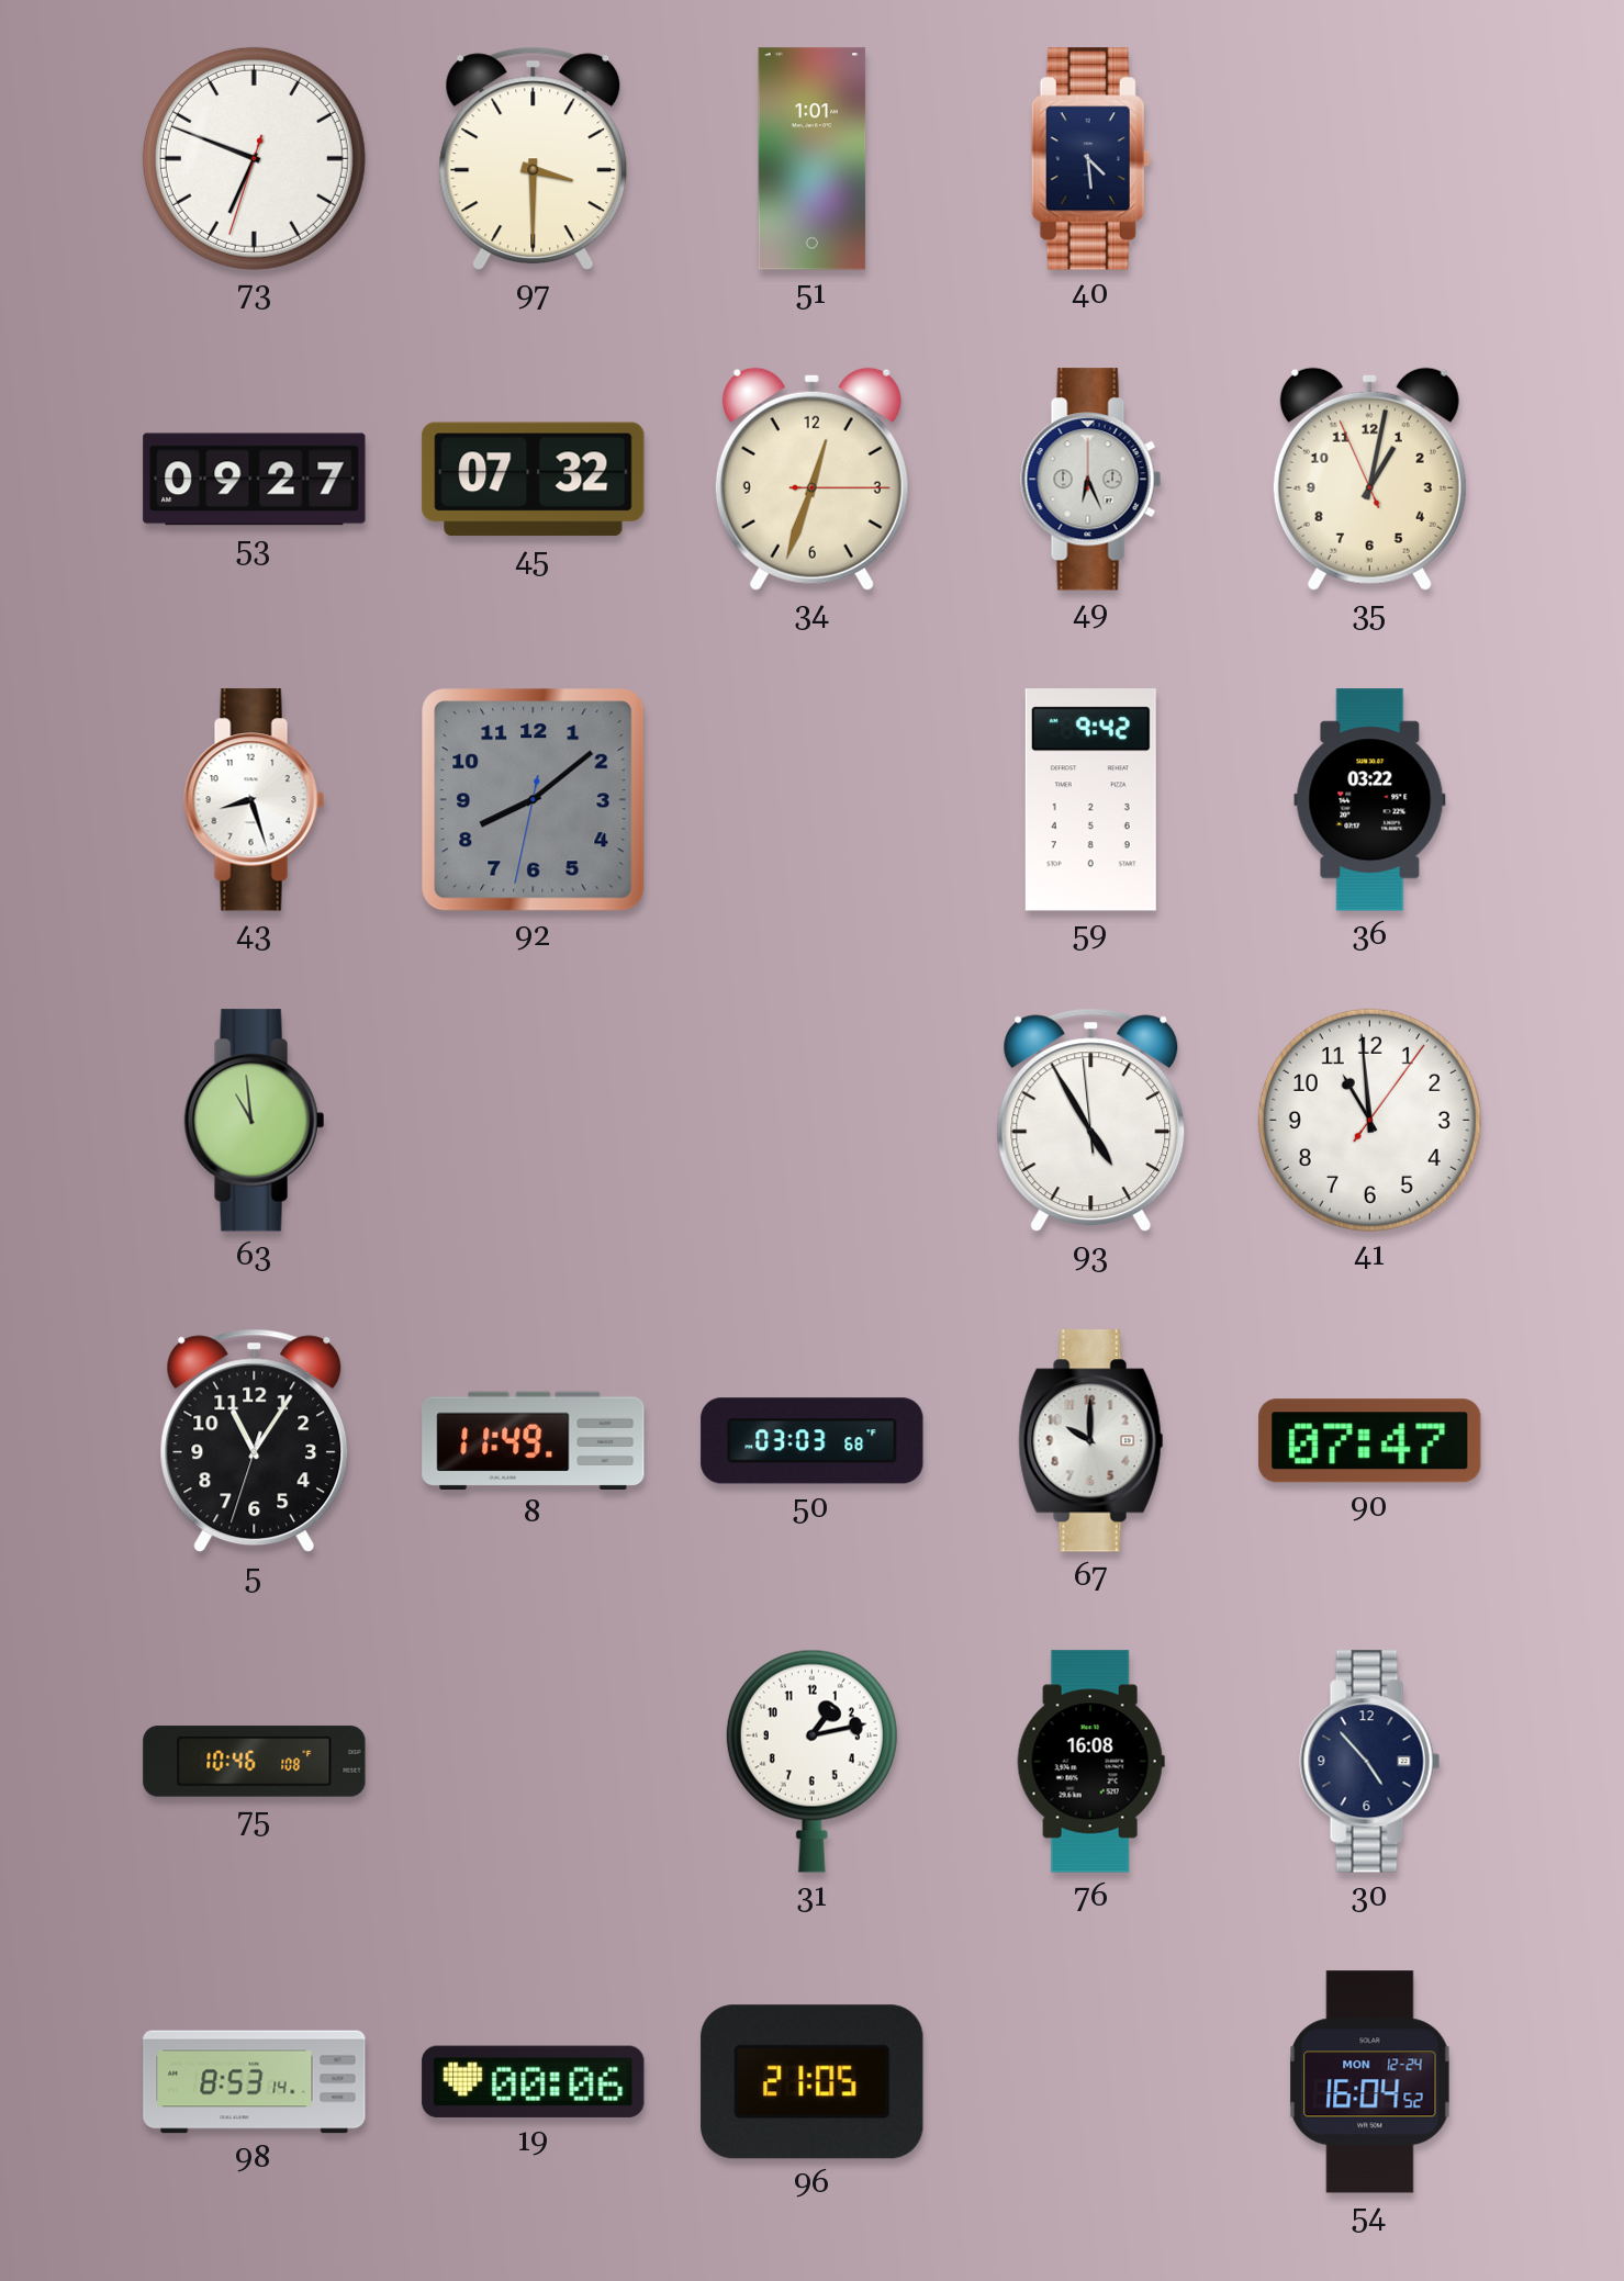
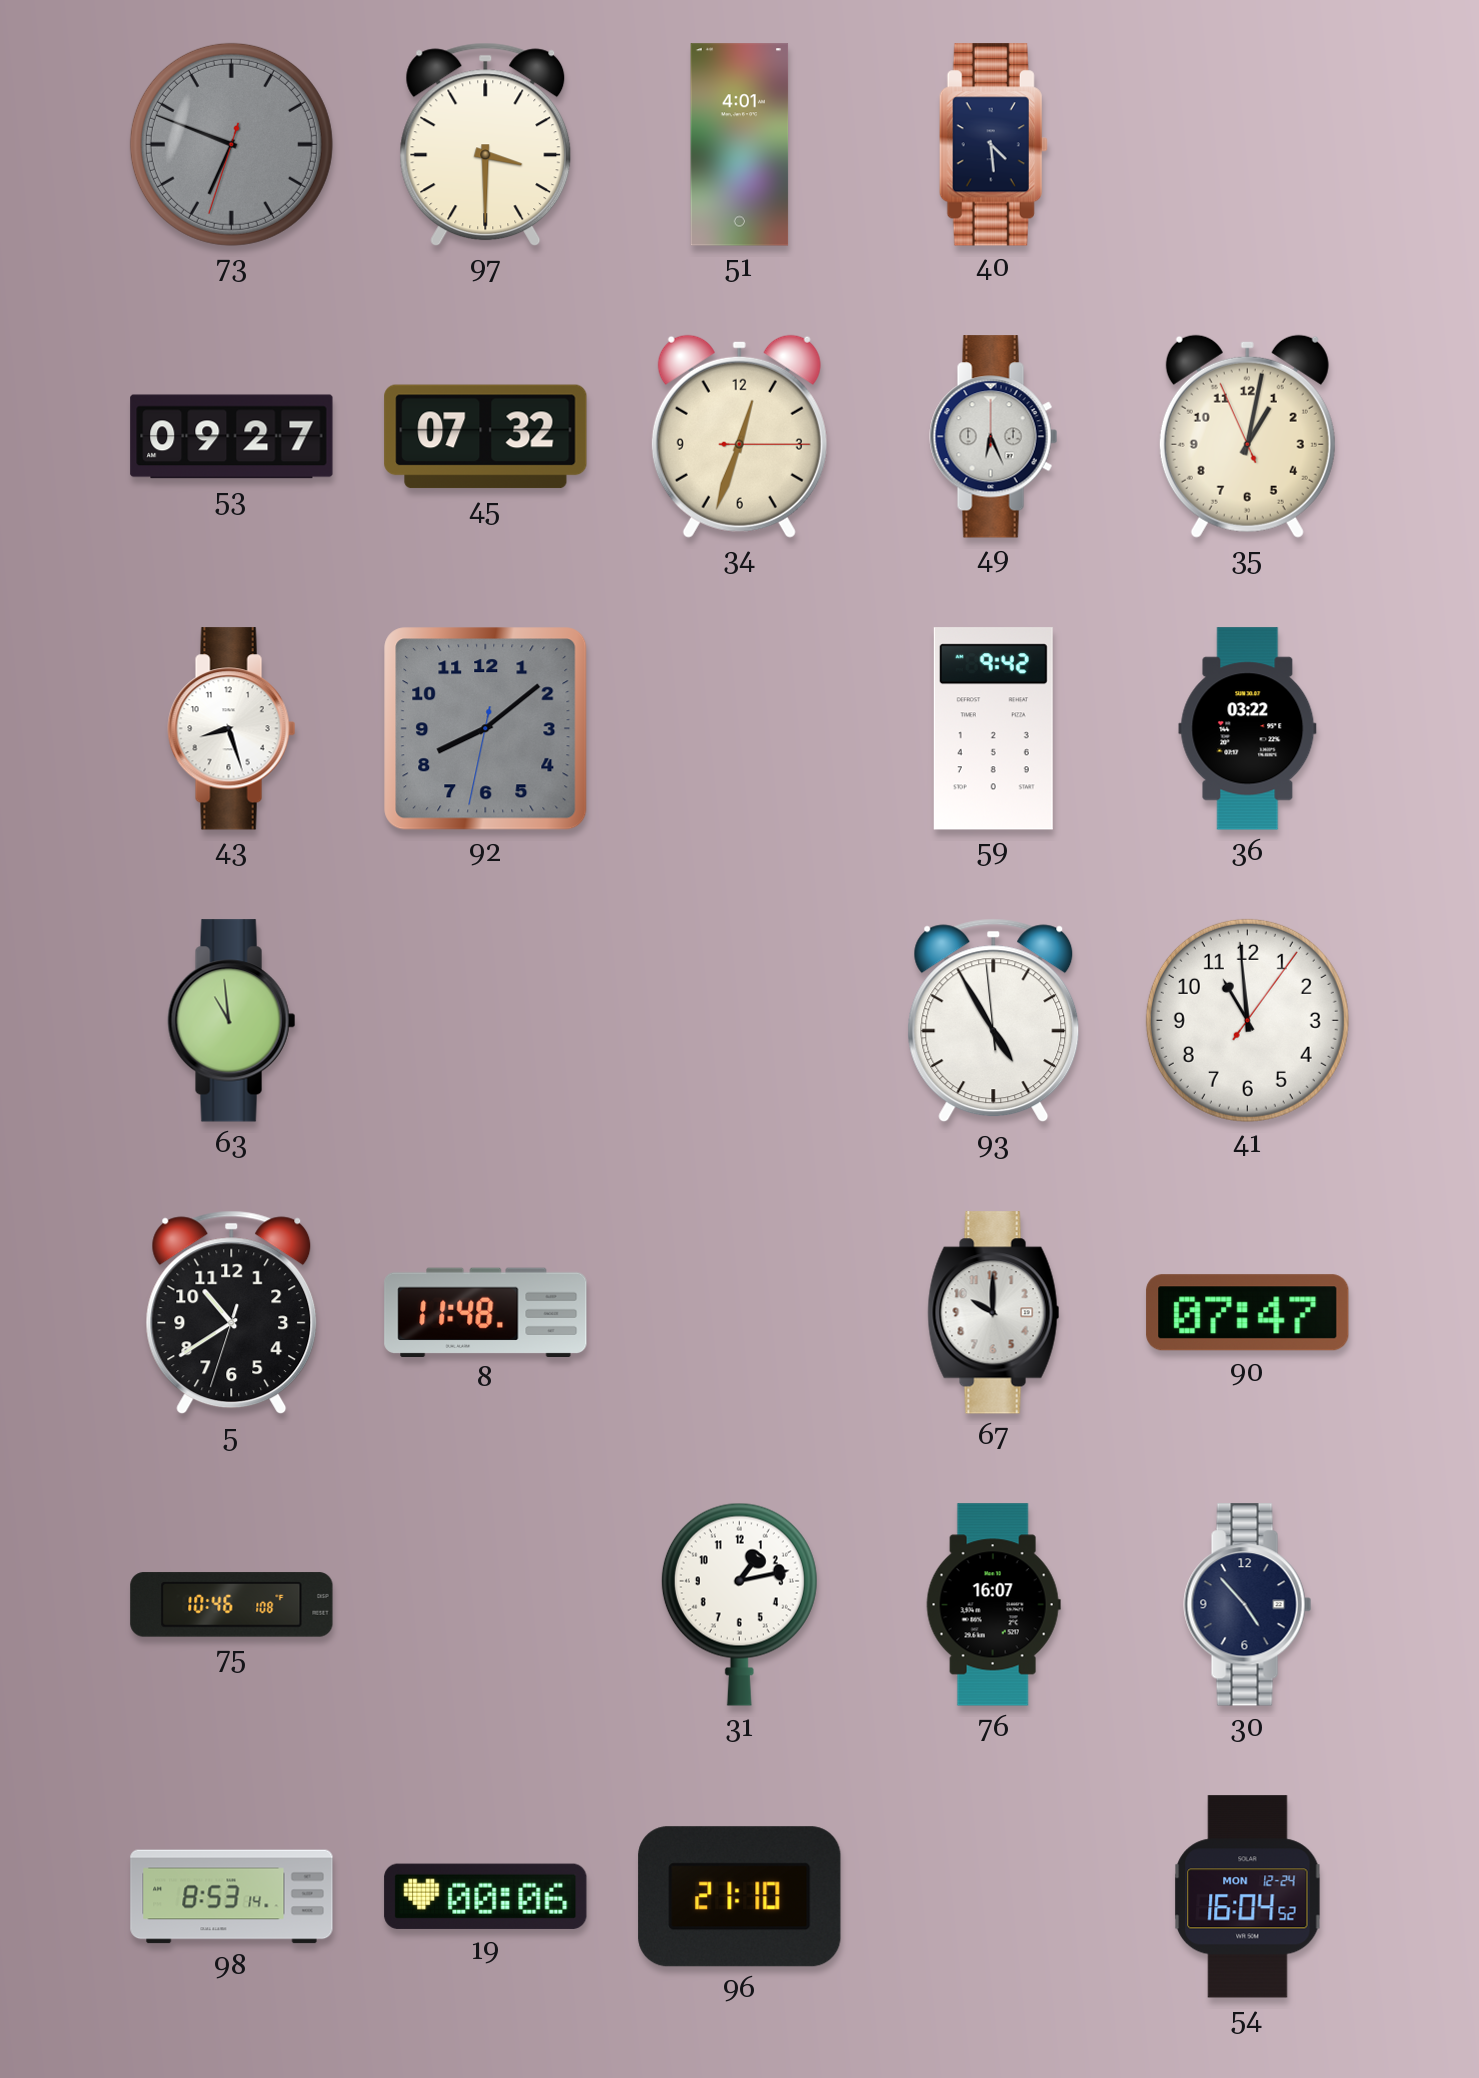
73 dial: white -> grey (231, 144)
51: 1:01 -> 4:01 (740, 145)
5: 11:05 -> 10:39 (232, 1313)
8: 11:49 -> 11:48 (486, 1312)
50: 03:03 -> none (813, 1441)
76: 16:08 -> 16:07 (993, 1605)
96: 21:05 -> 21:10 (740, 1897)
